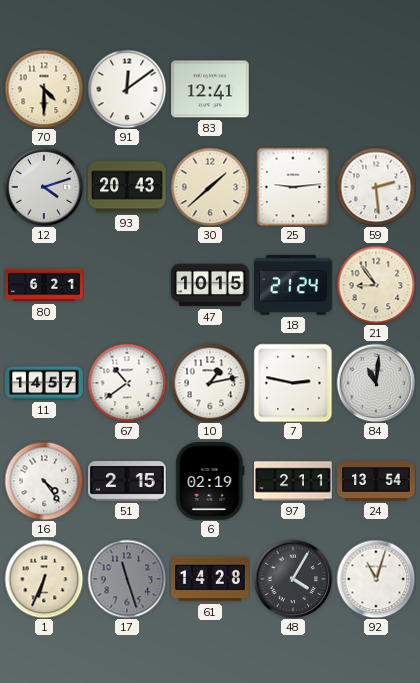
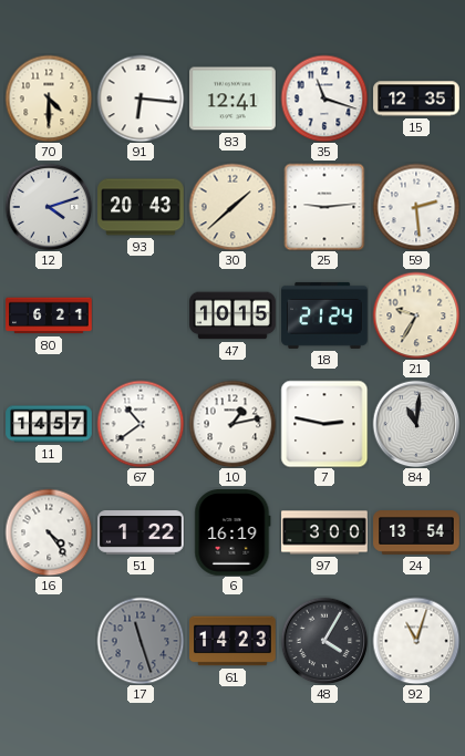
91: 12:09 -> 6:16 (141, 99)
35: none -> 11:18 (324, 99)
15: none -> 12:35 (416, 99)
21: 8:54 -> 9:35 (416, 315)
51: 2:15 -> 1:22 (141, 532)
6: 02:19 -> 16:19 (232, 534)
97: 2:11 -> 3:00 (324, 532)
1: 6:34 -> none (44, 579)
61: 14:28 -> 14:23 (232, 641)
